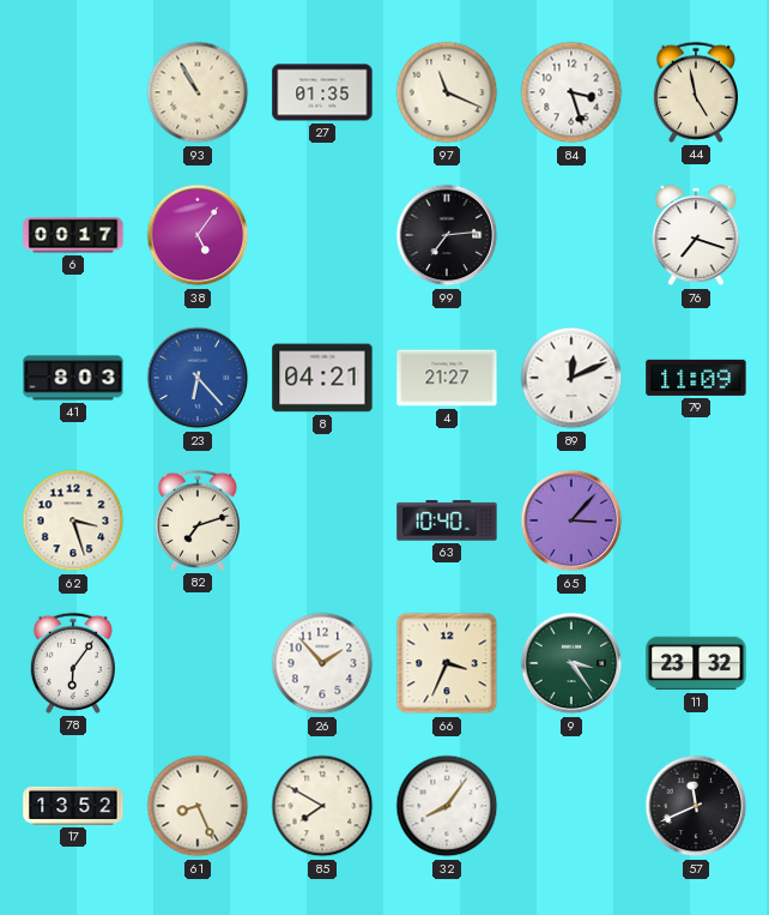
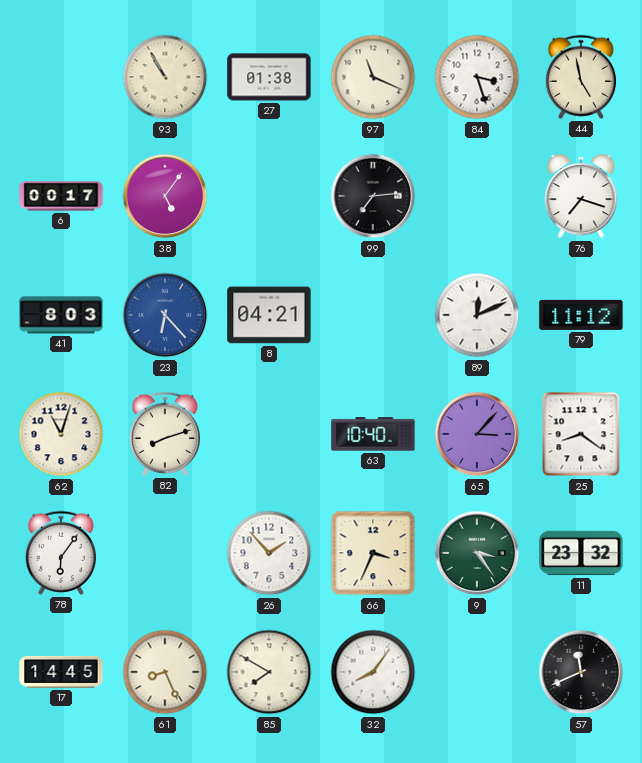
27: 01:35 -> 01:38 (269, 77)
4: 21:27 -> none (447, 378)
79: 11:09 -> 11:12 (581, 315)
62: 3:27 -> 11:03 (61, 434)
82: 7:12 -> 8:12 (165, 434)
25: none -> 8:21 (581, 434)
17: 13:52 -> 14:45 (61, 672)
